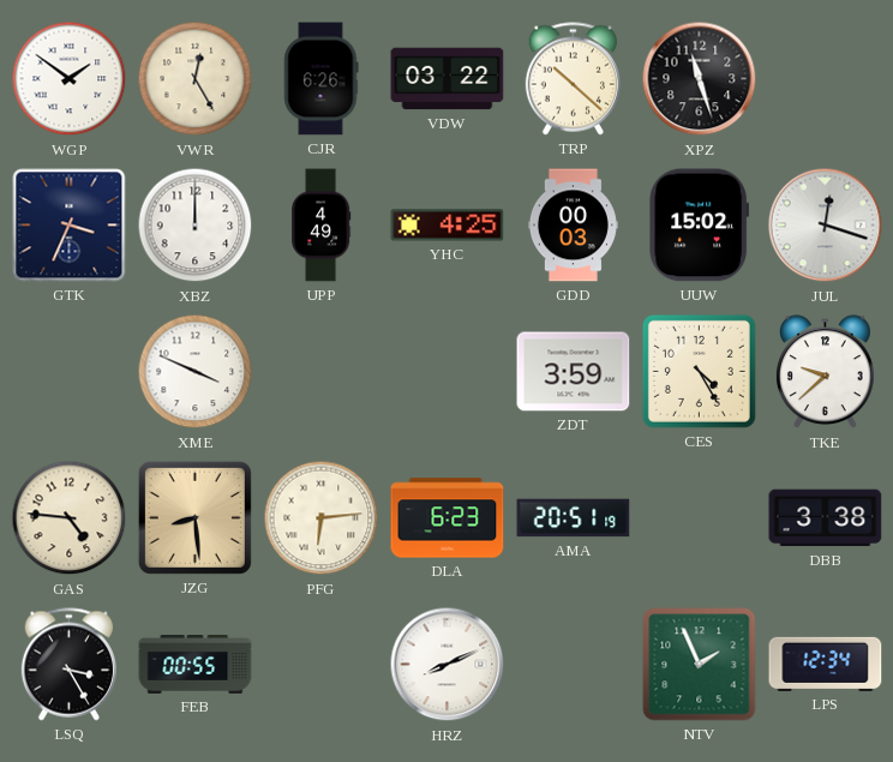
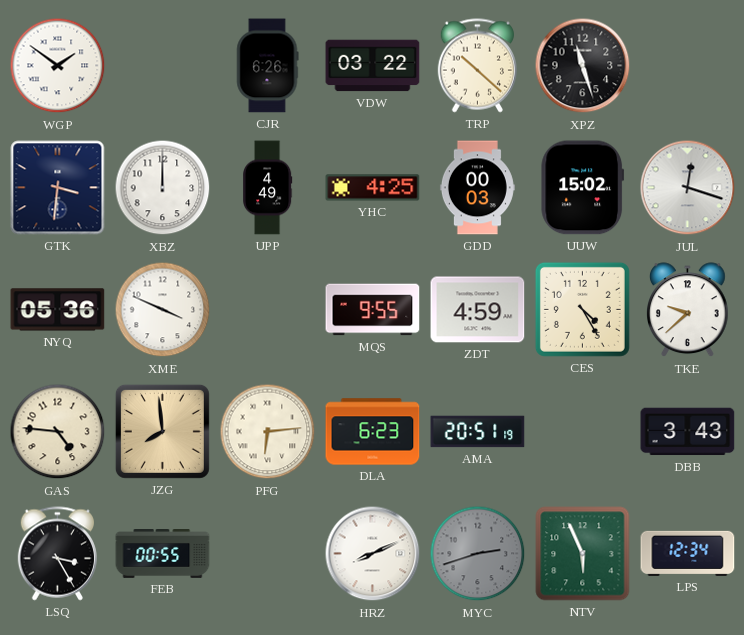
VWR: 12:25 -> none (196, 79)
GTK: 3:34 -> 3:31 (58, 188)
NYQ: none -> 05:36 (58, 310)
MQS: none -> 9:55 (373, 310)
ZDT: 3:59 -> 4:59 (478, 310)
JZG: 8:29 -> 7:59 (162, 431)
DBB: 3:38 -> 3:43 (688, 432)
MYC: none -> 2:42 (478, 554)
NTV: 1:56 -> 5:56 (583, 554)
